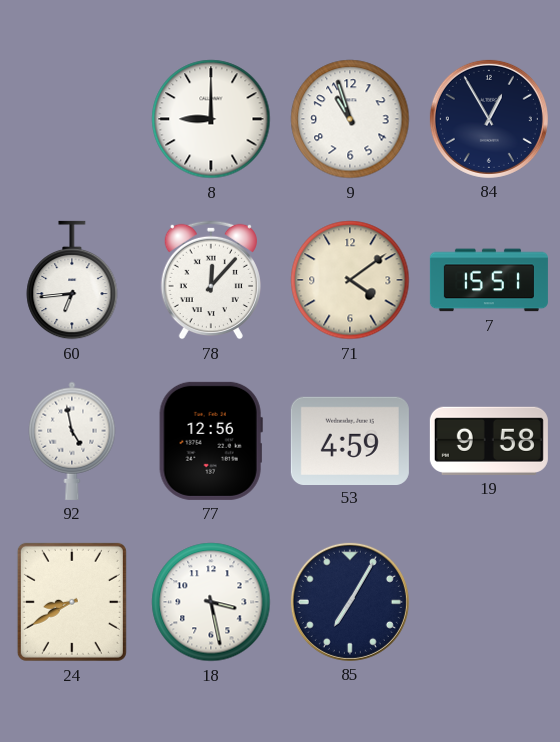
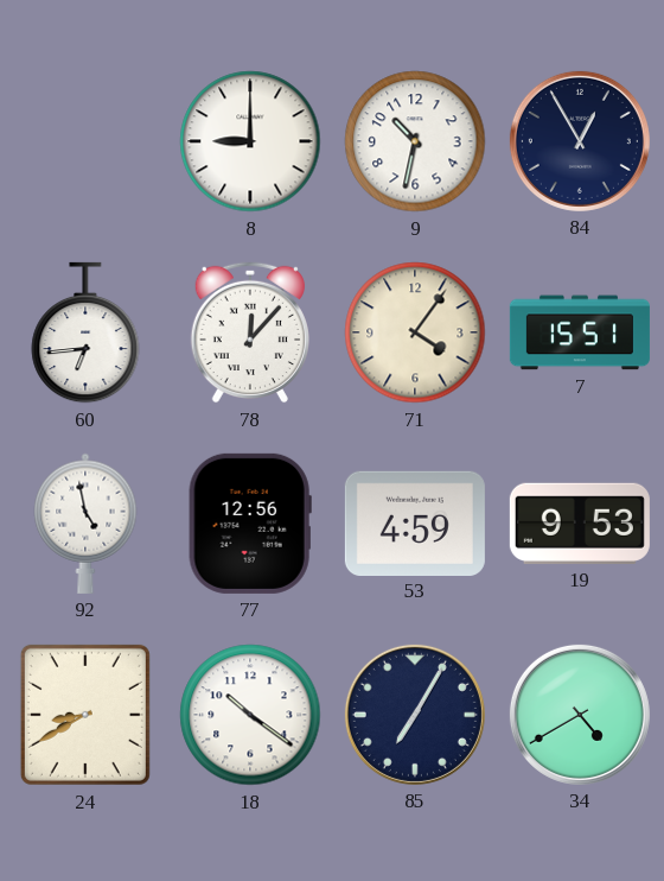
9: 10:57 -> 10:32 (415, 141)
71: 4:09 -> 4:06 (415, 332)
19: 9:58 -> 9:53 (580, 524)
18: 3:28 -> 10:21 (250, 715)
34: none -> 4:40 (580, 715)
